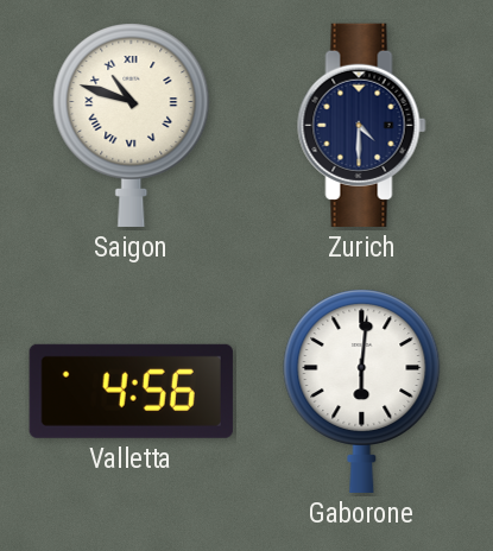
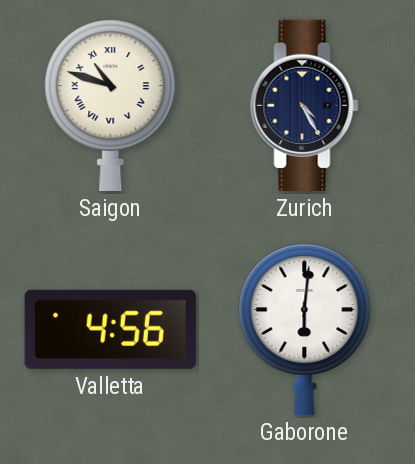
Zurich: 4:30 -> 4:25 (305, 105)
